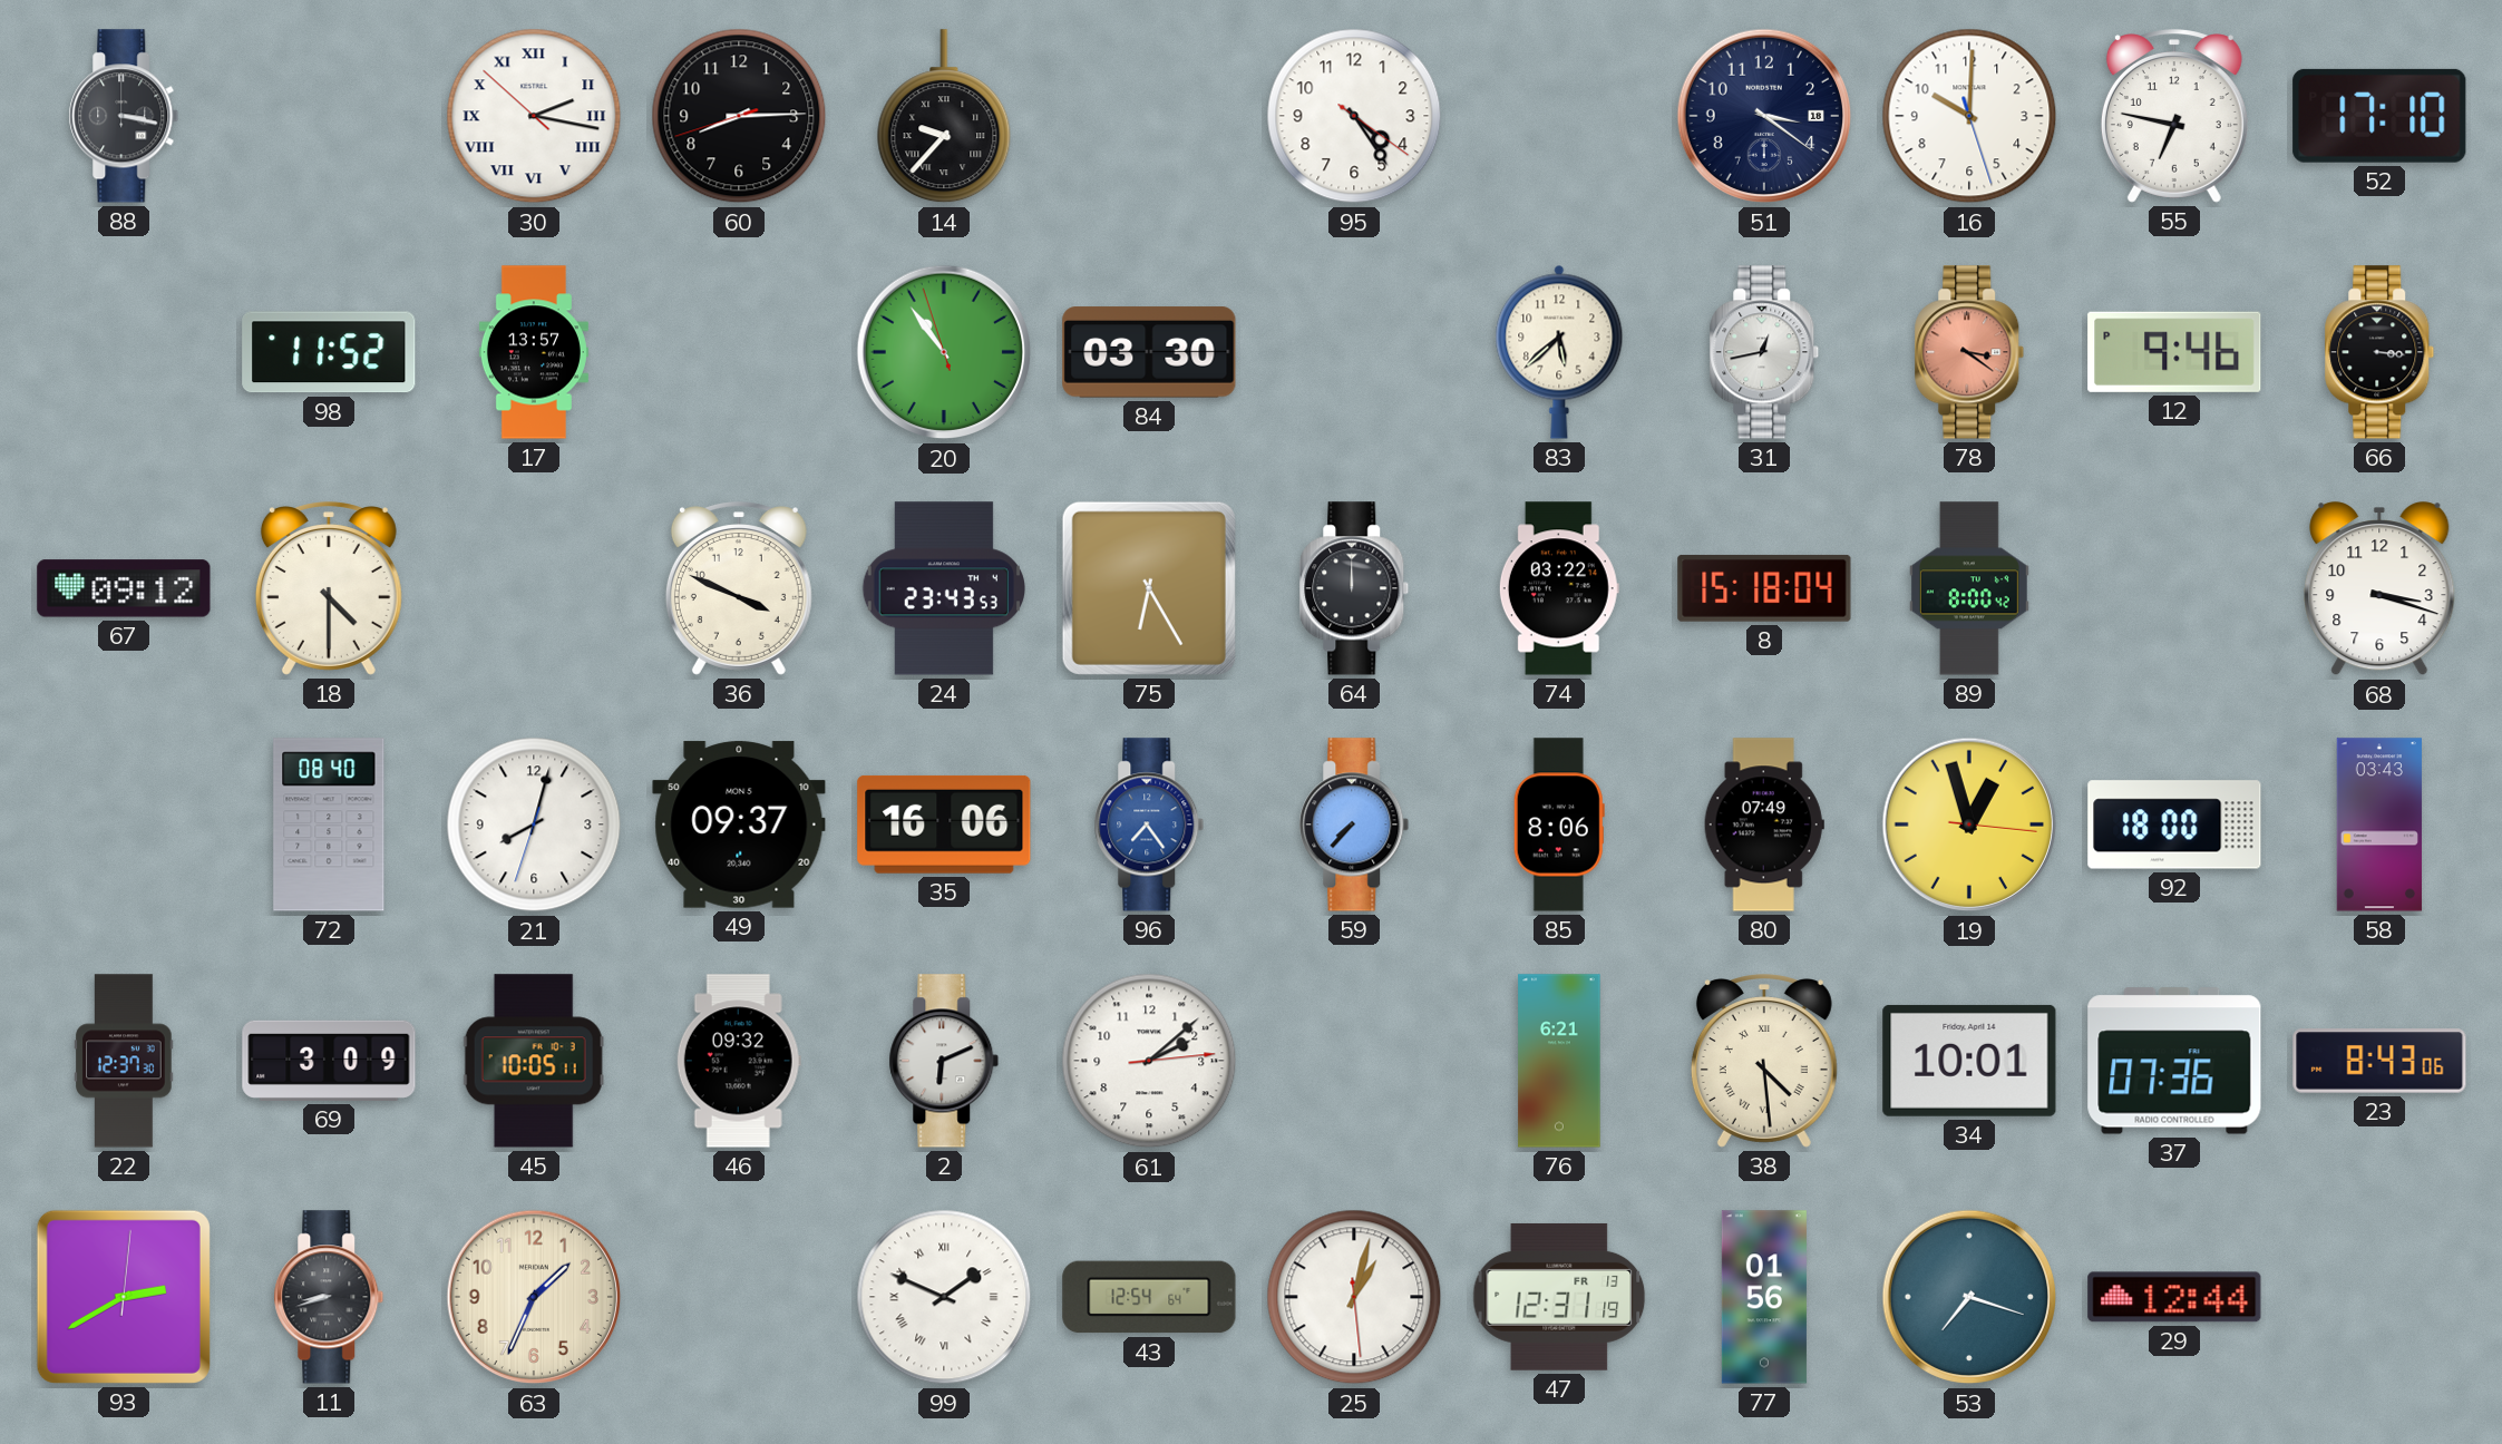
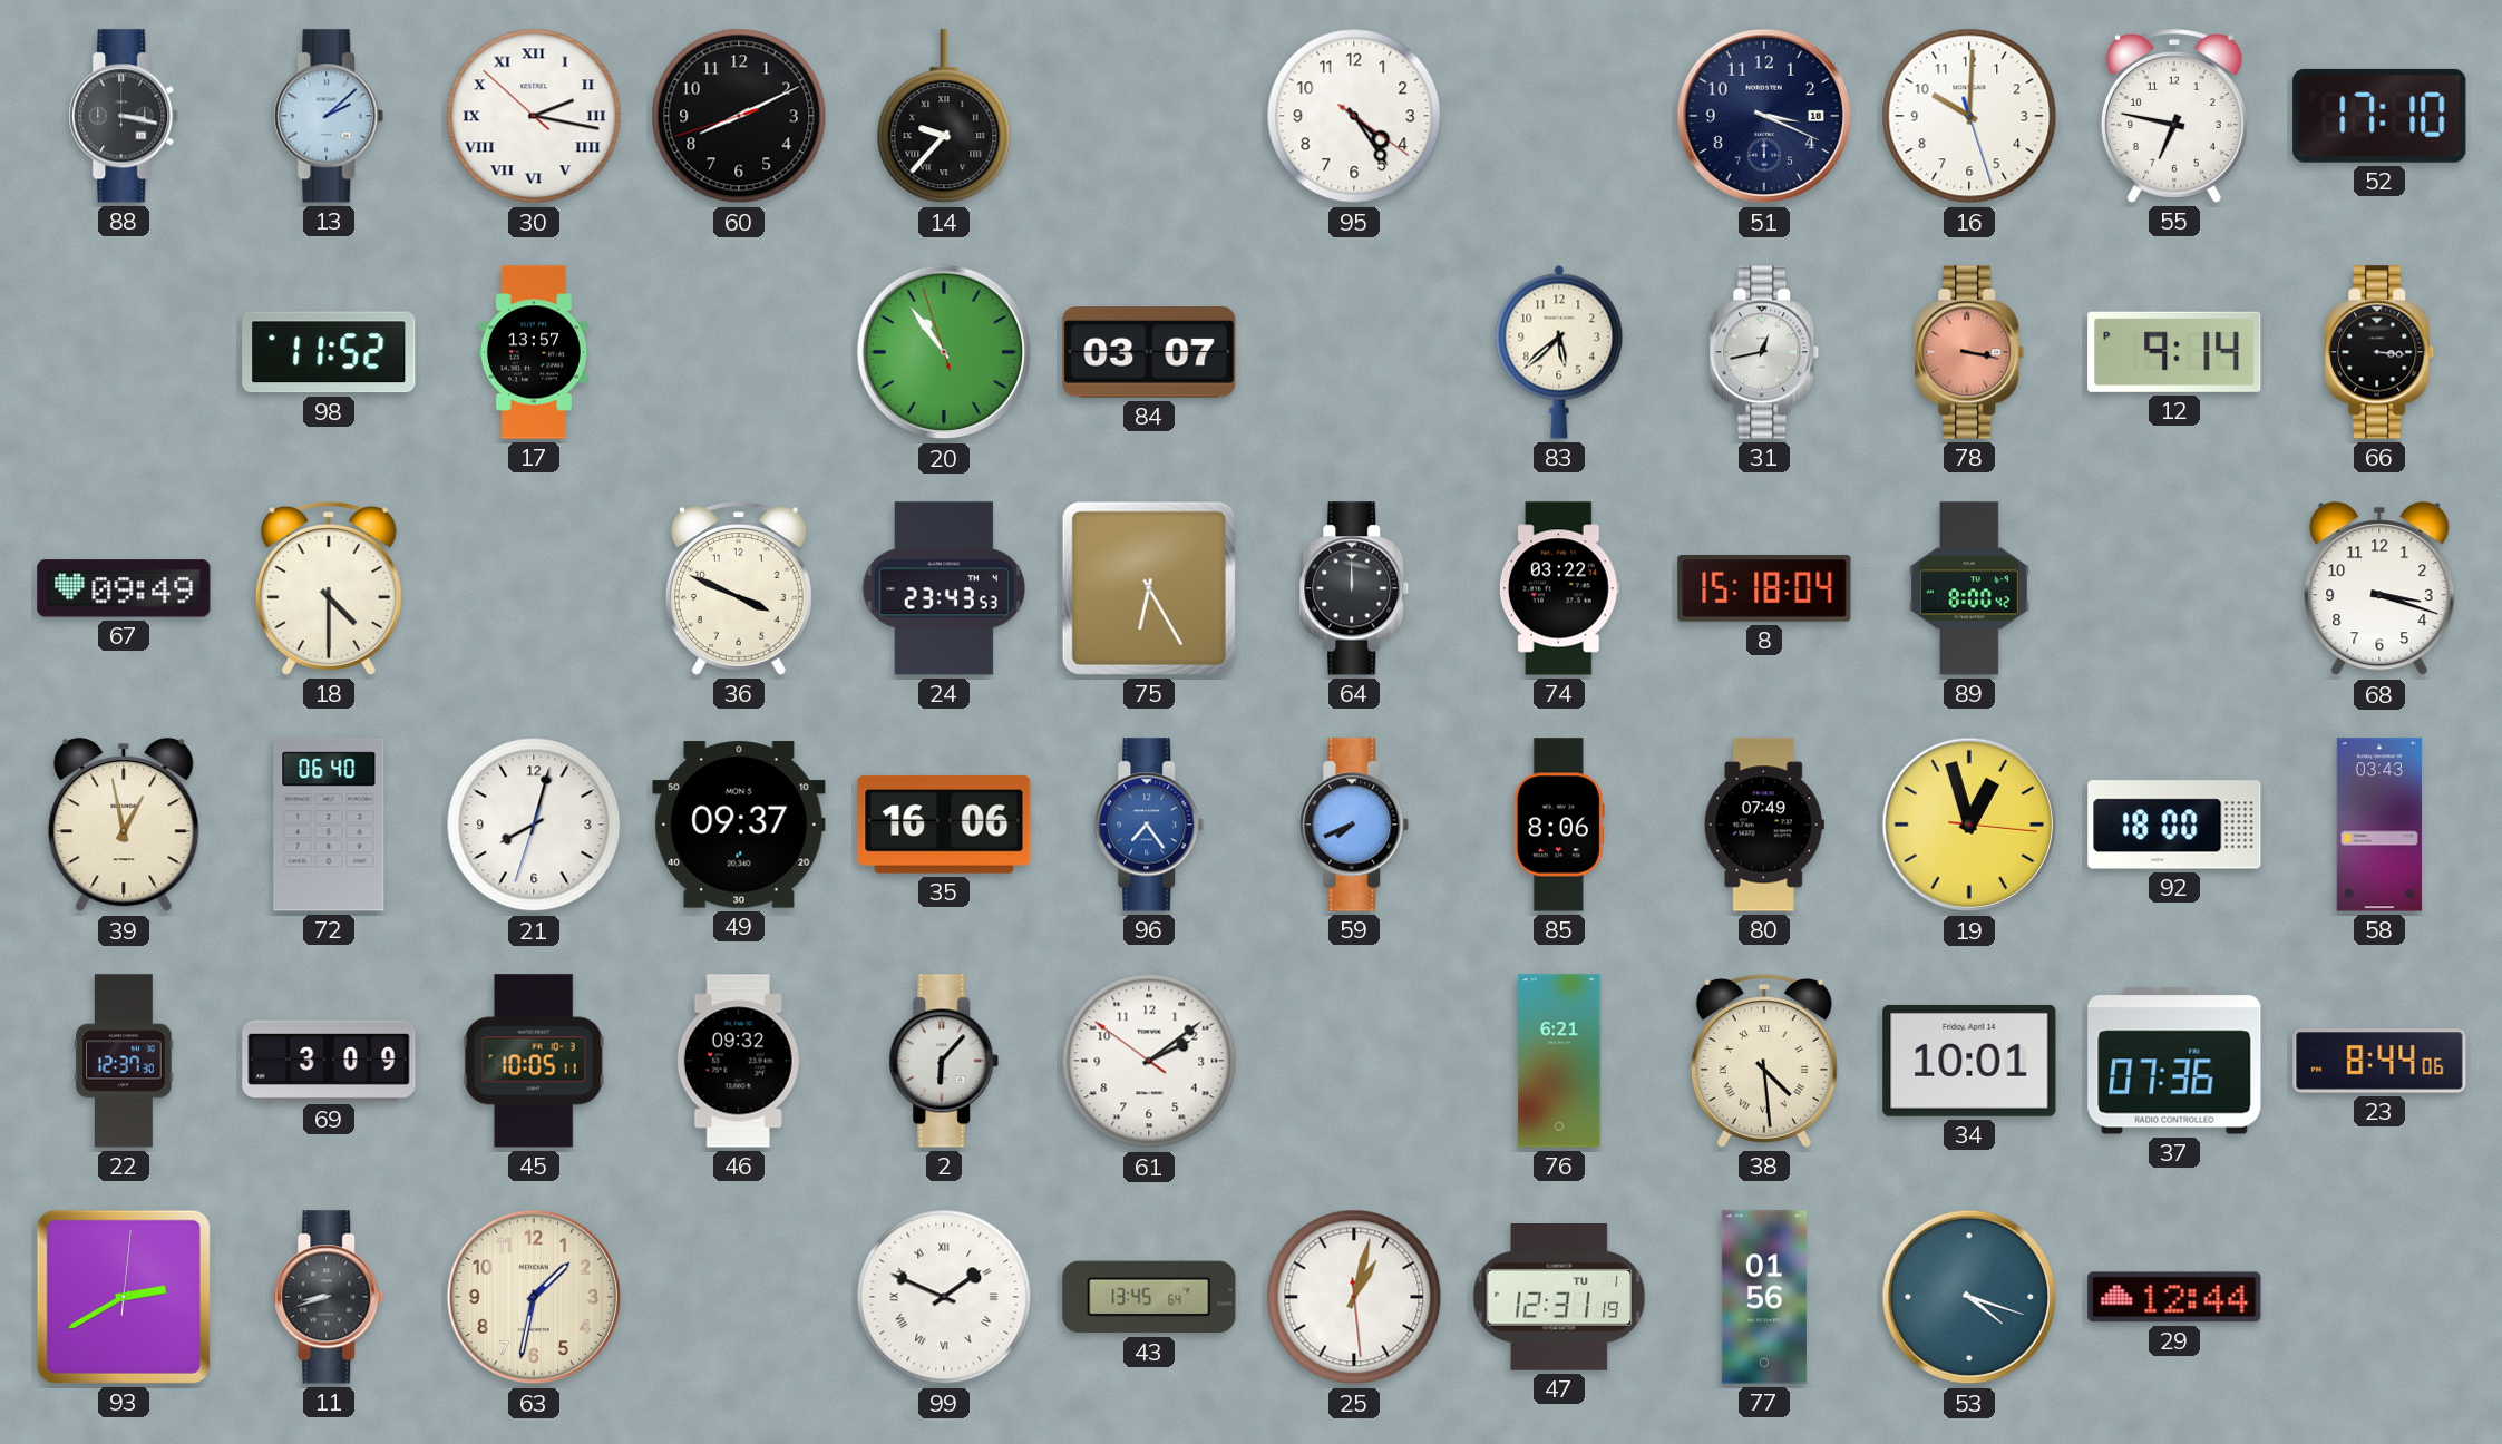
13: none -> 2:08 (329, 116)
60: 8:14 -> 8:10 (739, 116)
51: 3:21 -> 3:19 (1764, 116)
84: 03:30 -> 03:07 (1149, 352)
78: 3:21 -> 3:17 (1969, 352)
12: 9:46 -> 9:14 (2174, 352)
67: 09:12 -> 09:49 (124, 588)
39: none -> 12:58 (124, 826)
72: 08:40 -> 06:40 (329, 825)
59: 7:37 -> 7:41 (1354, 825)
2: 6:11 -> 6:07 (944, 1061)
61: 2:08:14 -> 2:08:51 (1149, 1061)
23: 8:43 -> 8:44 (2379, 1061)
63: 1:34 -> 1:32 (534, 1297)
43: 12:54 -> 13:45 (1149, 1297)
47 date: FR 13 -> TU 1 (1559, 1297)
53: 7:18 -> 4:18 (1969, 1297)
